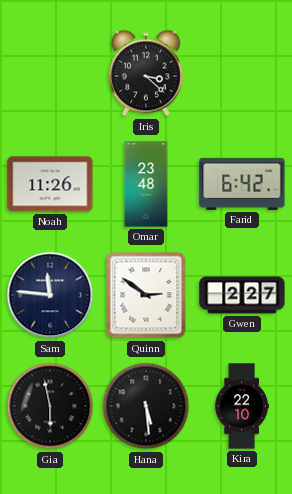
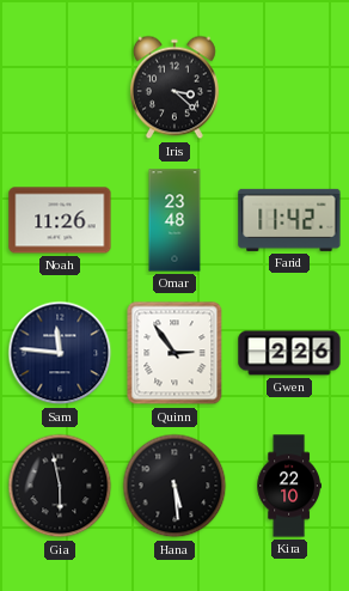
Farid: 6:42 -> 11:42 (289, 220)
Quinn: 2:51 -> 2:54 (174, 353)
Gwen: 2:27 -> 2:26 (289, 353)
